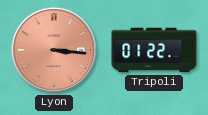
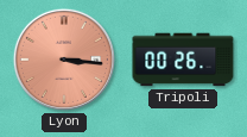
Tripoli: 01:22 -> 00:26 (183, 60)
